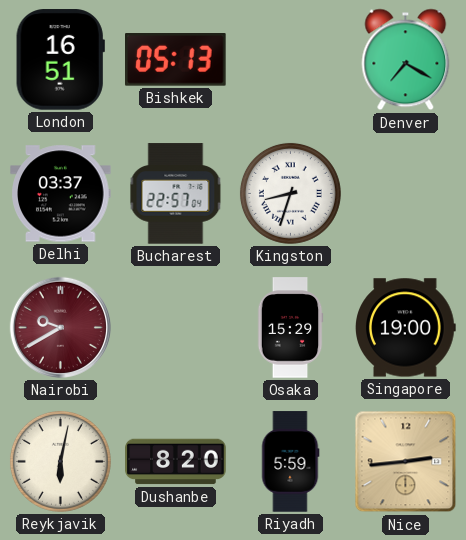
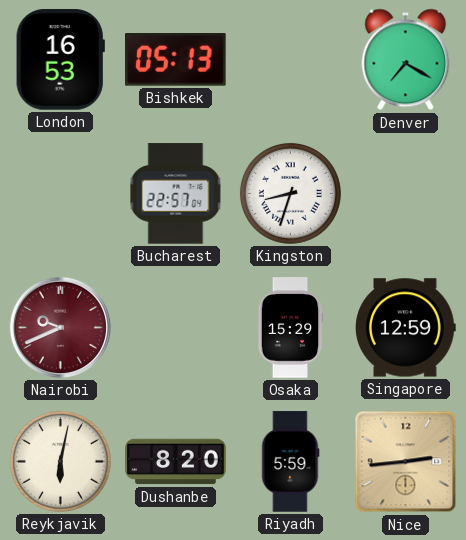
London: 16:51 -> 16:53 (60, 60)
Delhi: 03:37 -> none (61, 194)
Nairobi: 9:40 -> 9:41 (60, 327)
Singapore: 19:00 -> 12:59 (406, 328)
